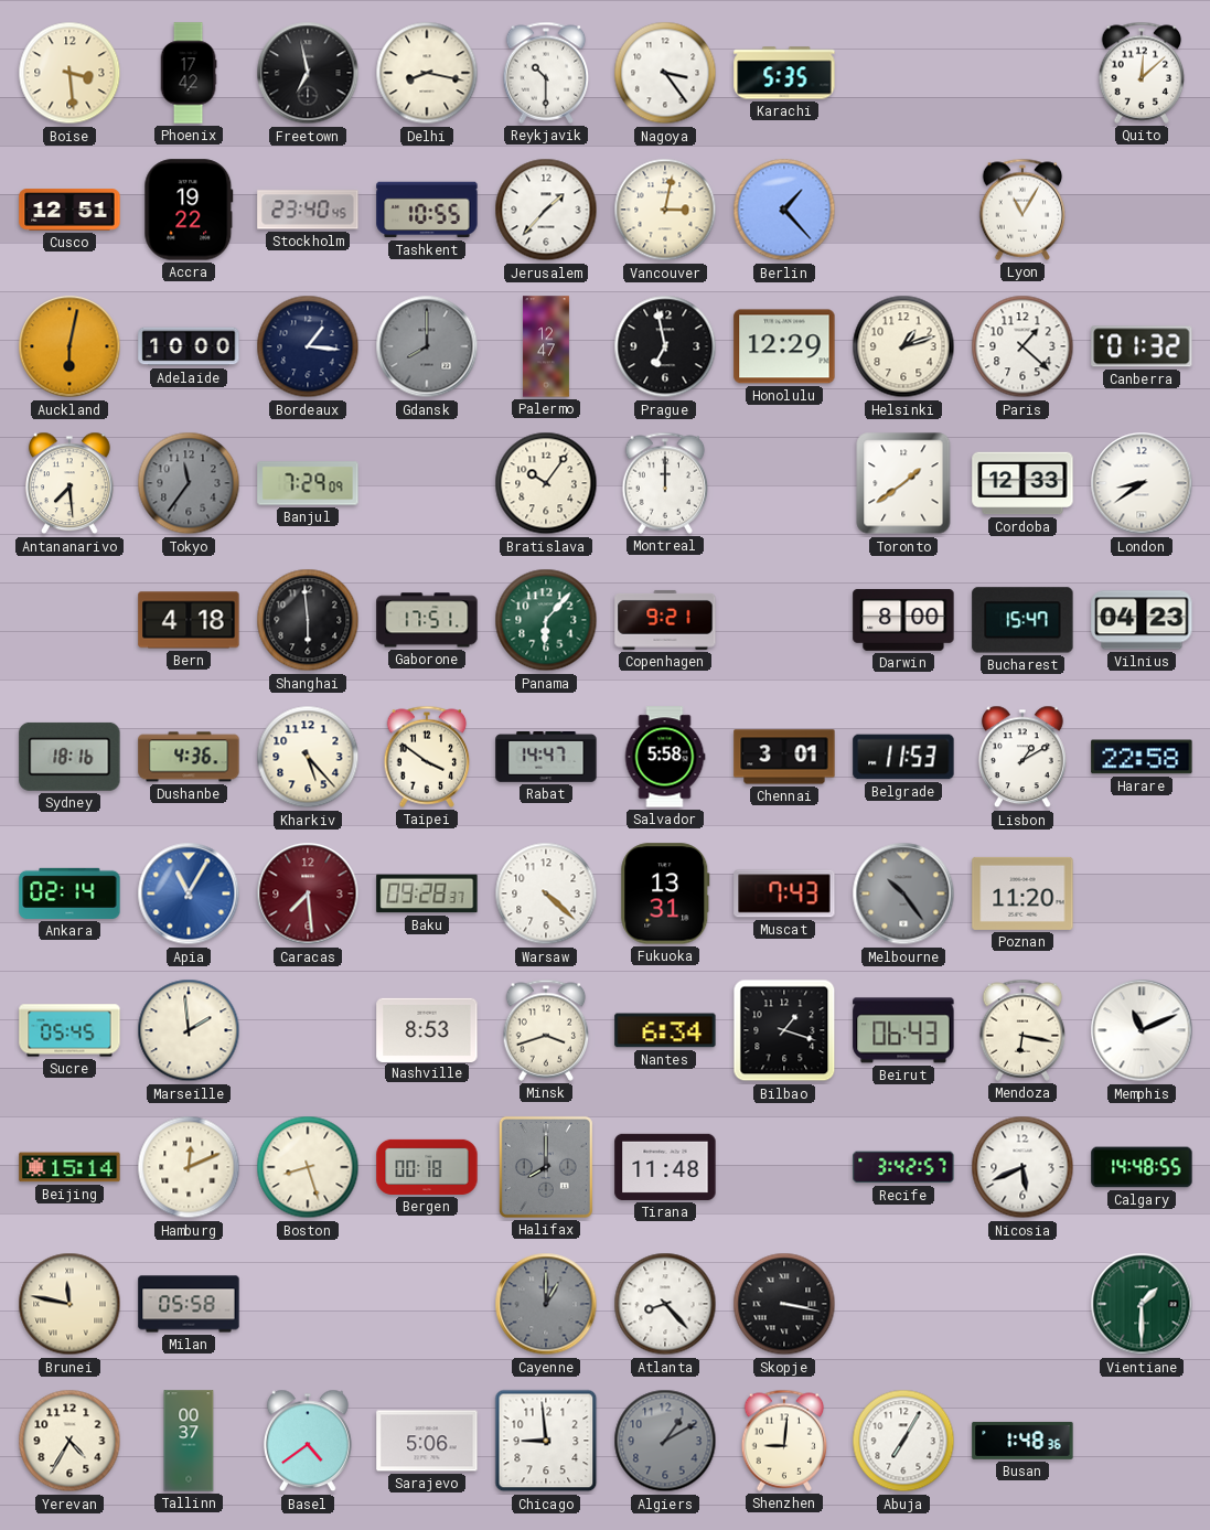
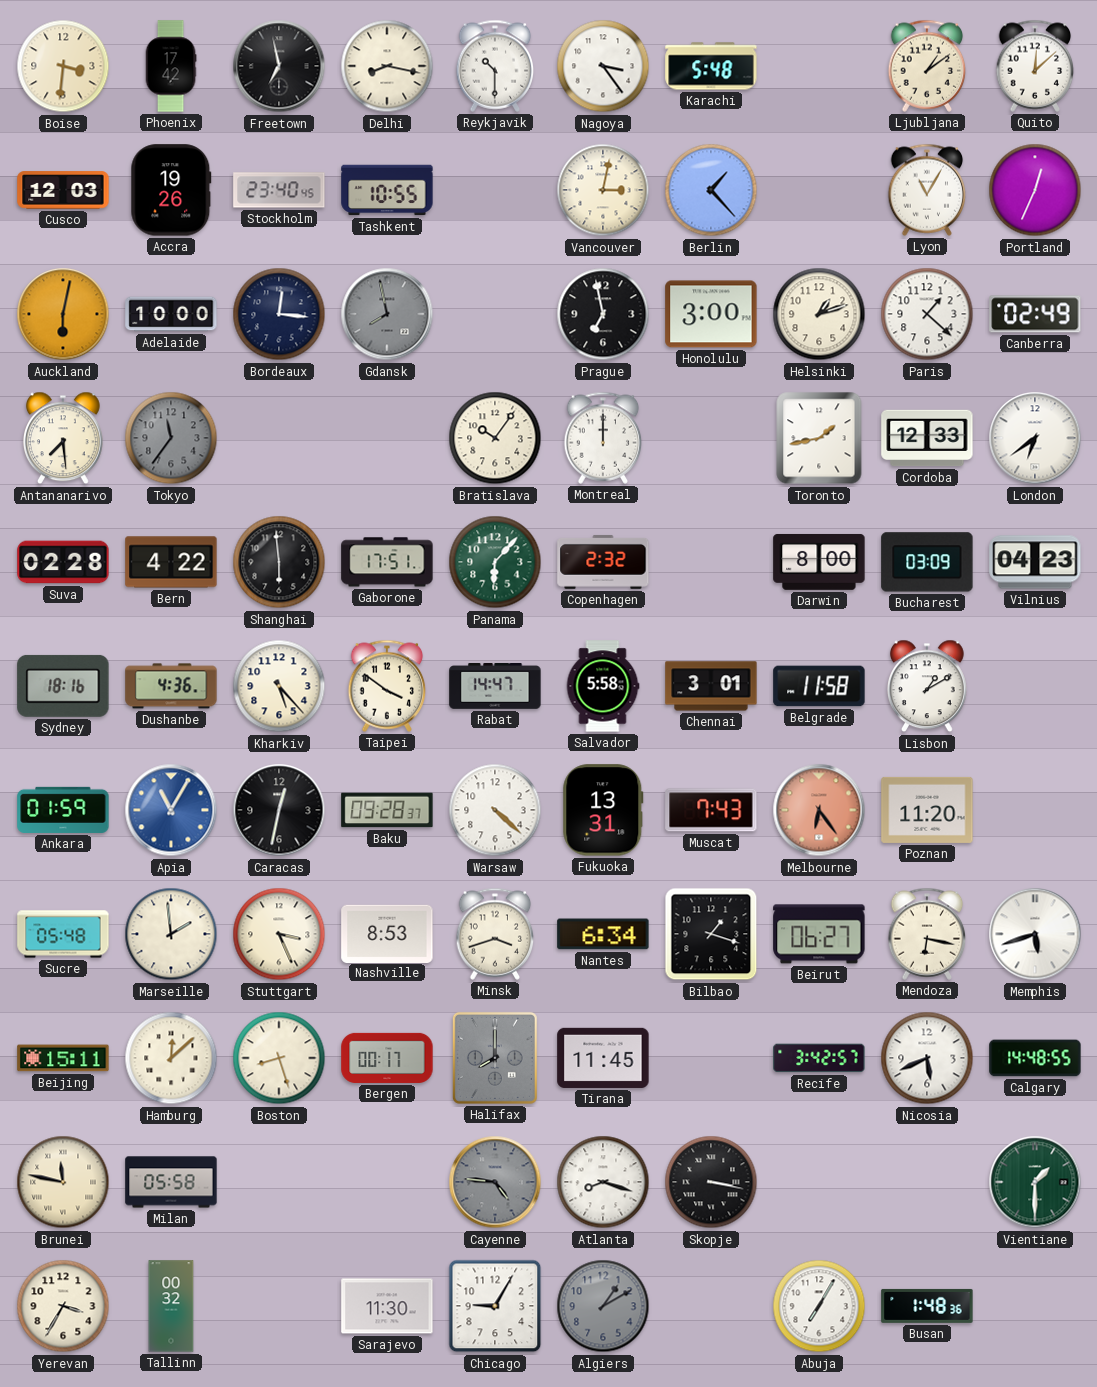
Boise: 3:29 -> 3:31 (63, 66)
Karachi: 5:35 -> 5:48 (711, 66)
Ljubljana: none -> 1:09 (927, 66)
Cusco: 12:51 -> 12:03 (63, 190)
Accra: 19:22 -> 19:26 (171, 190)
Jerusalem: 1:37 -> none (546, 210)
Portland: none -> 12:34 (1035, 190)
Bordeaux: 1:16 -> 12:16 (279, 314)
Gdansk: 8:00 -> 7:58 (387, 314)
Palermo: 12:47 -> none (546, 346)
Honolulu: 12:29 -> 3:00 (711, 314)
Canberra: 01:32 -> 02:49 (1035, 314)
Banjul: 7:29 -> none (308, 483)
Toronto: 1:39 -> 1:43 (819, 438)
London: 8:39 -> 6:39 (1035, 438)
Suva: none -> 02:28 (63, 562)
Bern: 4:18 -> 4:22 (171, 562)
Copenhagen: 9:21 -> 2:32 (603, 562)
Bucharest: 15:47 -> 03:09 (927, 562)
Belgrade: 11:53 -> 11:58 (819, 686)
Harare: 22:58 -> none (1142, 757)
Ankara: 02:14 -> 01:59 (63, 810)
Caracas: 7:29 -> 12:32 (279, 810)
Caracas dial: burgundy -> black (279, 810)
Melbourne: 10:24 -> 6:24 (819, 810)
Melbourne dial: grey -> salmon (819, 810)
Sucre: 05:45 -> 05:48 (63, 934)
Stuttgart: none -> 3:26 (279, 934)
Beirut: 06:43 -> 06:27 (819, 934)
Memphis: 11:11 -> 5:42 (1035, 934)
Beijing: 15:14 -> 15:11 (63, 1058)
Hamburg: 12:11 -> 12:08 (171, 1058)
Bergen: 00:18 -> 00:17 (387, 1058)
Tirana: 11:48 -> 11:45 (603, 1058)
Cayenne: 1:00 -> 4:46 (495, 1182)
Atlanta: 8:23 -> 8:18 (603, 1182)
Yerevan: 4:35 -> 3:35 (63, 1306)
Tallinn: 00:37 -> 00:32 (171, 1306)
Basel: 4:39 -> none (308, 1441)
Sarajevo: 5:06 -> 11:30 (387, 1306)
Chicago: 8:59 -> 9:05 (495, 1306)
Shenzhen: 9:01 -> none (784, 1441)
